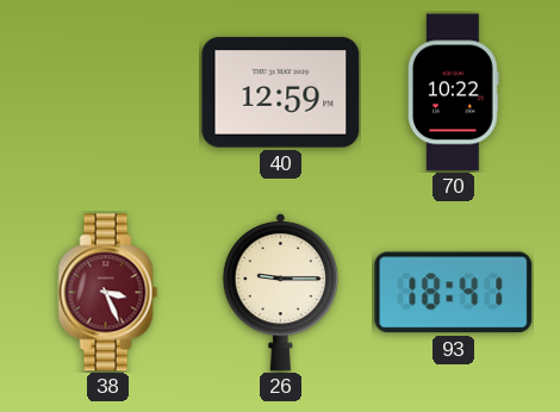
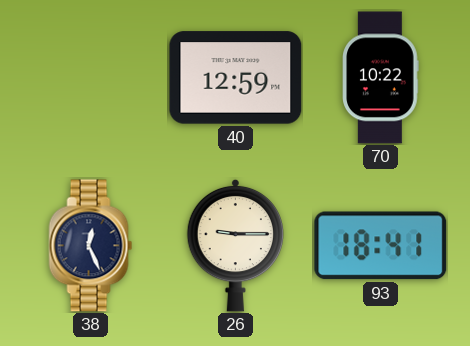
38: 3:26 -> 12:26 (91, 246)
38 dial: burgundy -> navy (91, 246)
